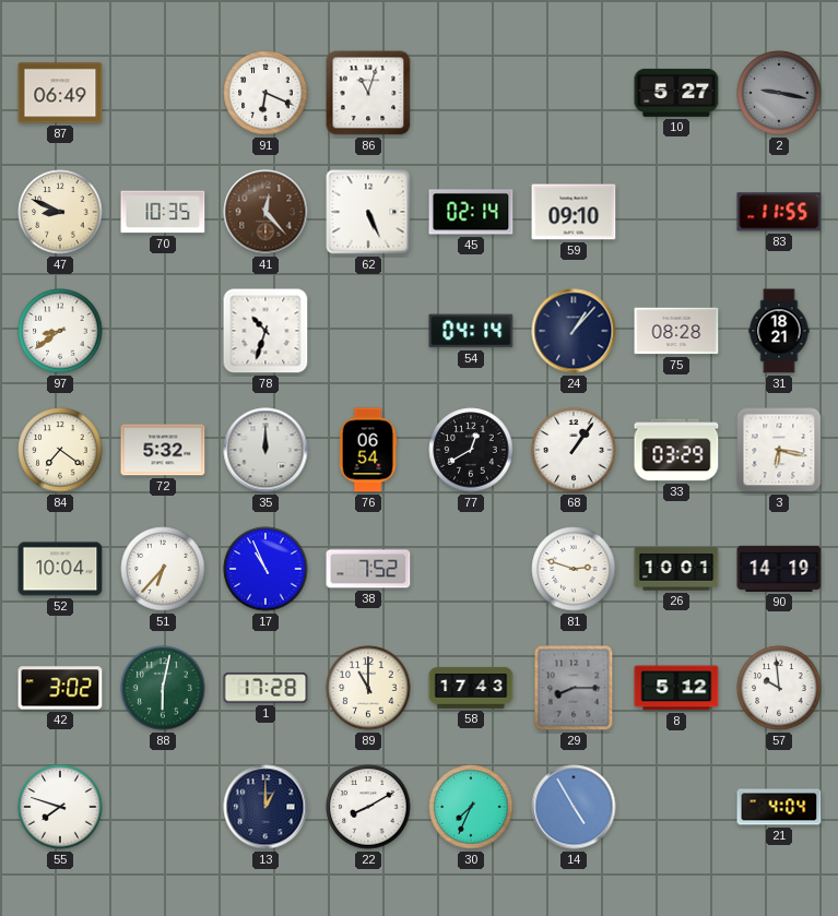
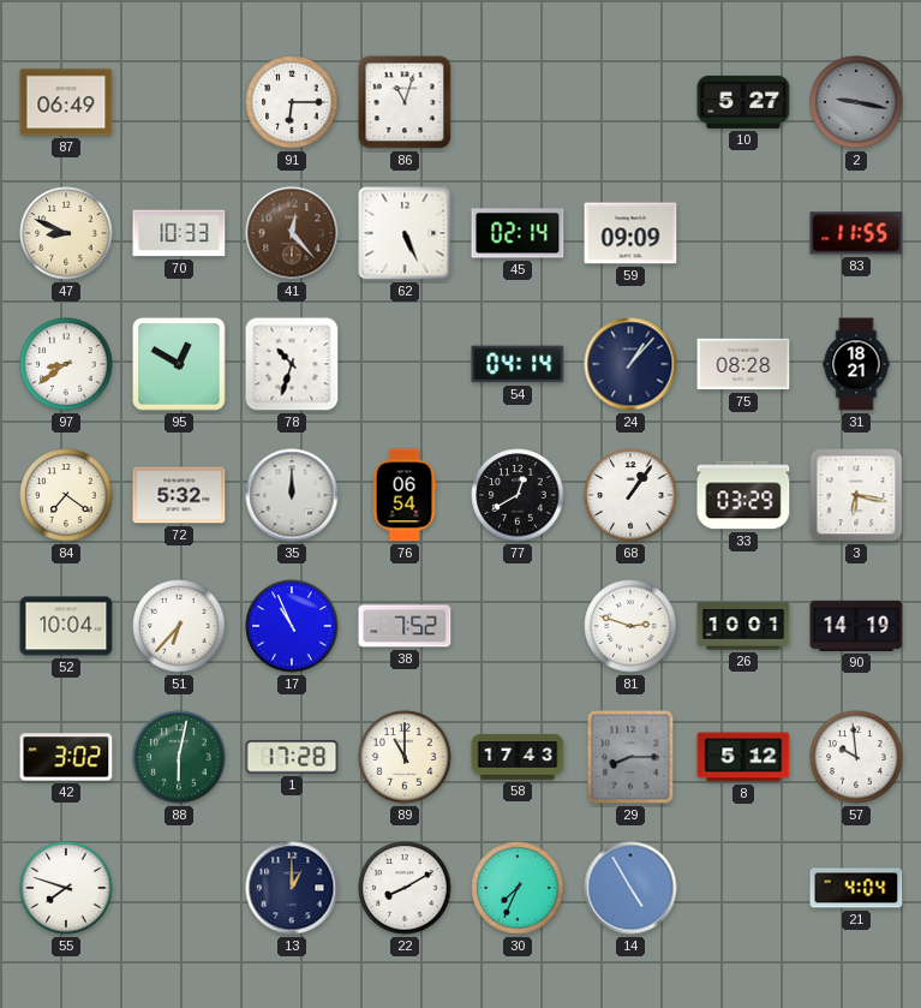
91: 6:19 -> 6:15 (292, 102)
70: 10:35 -> 10:33 (179, 233)
59: 09:10 -> 09:09 (630, 233)
95: none -> 12:50 (180, 365)
